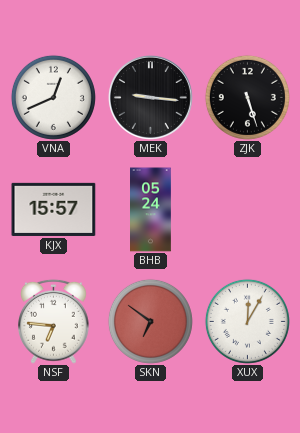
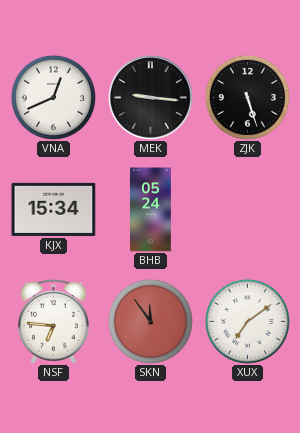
KJX: 15:57 -> 15:34 (54, 209)
SKN: 6:51 -> 11:54 (150, 321)
XUX: 12:05 -> 7:09 (247, 321)
